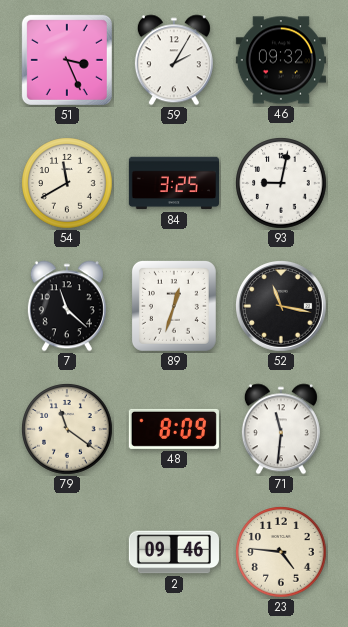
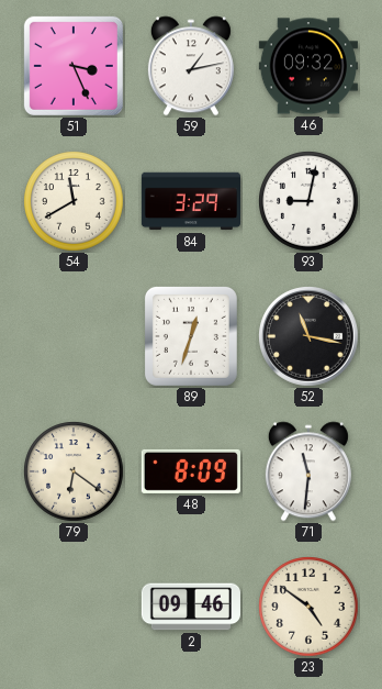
59: 2:05 -> 1:13 (191, 66)
84: 3:25 -> 3:29 (190, 201)
7: 11:22 -> none (67, 306)
79: 11:21 -> 6:21 (74, 471)
23: 4:46 -> 4:51 (308, 607)
